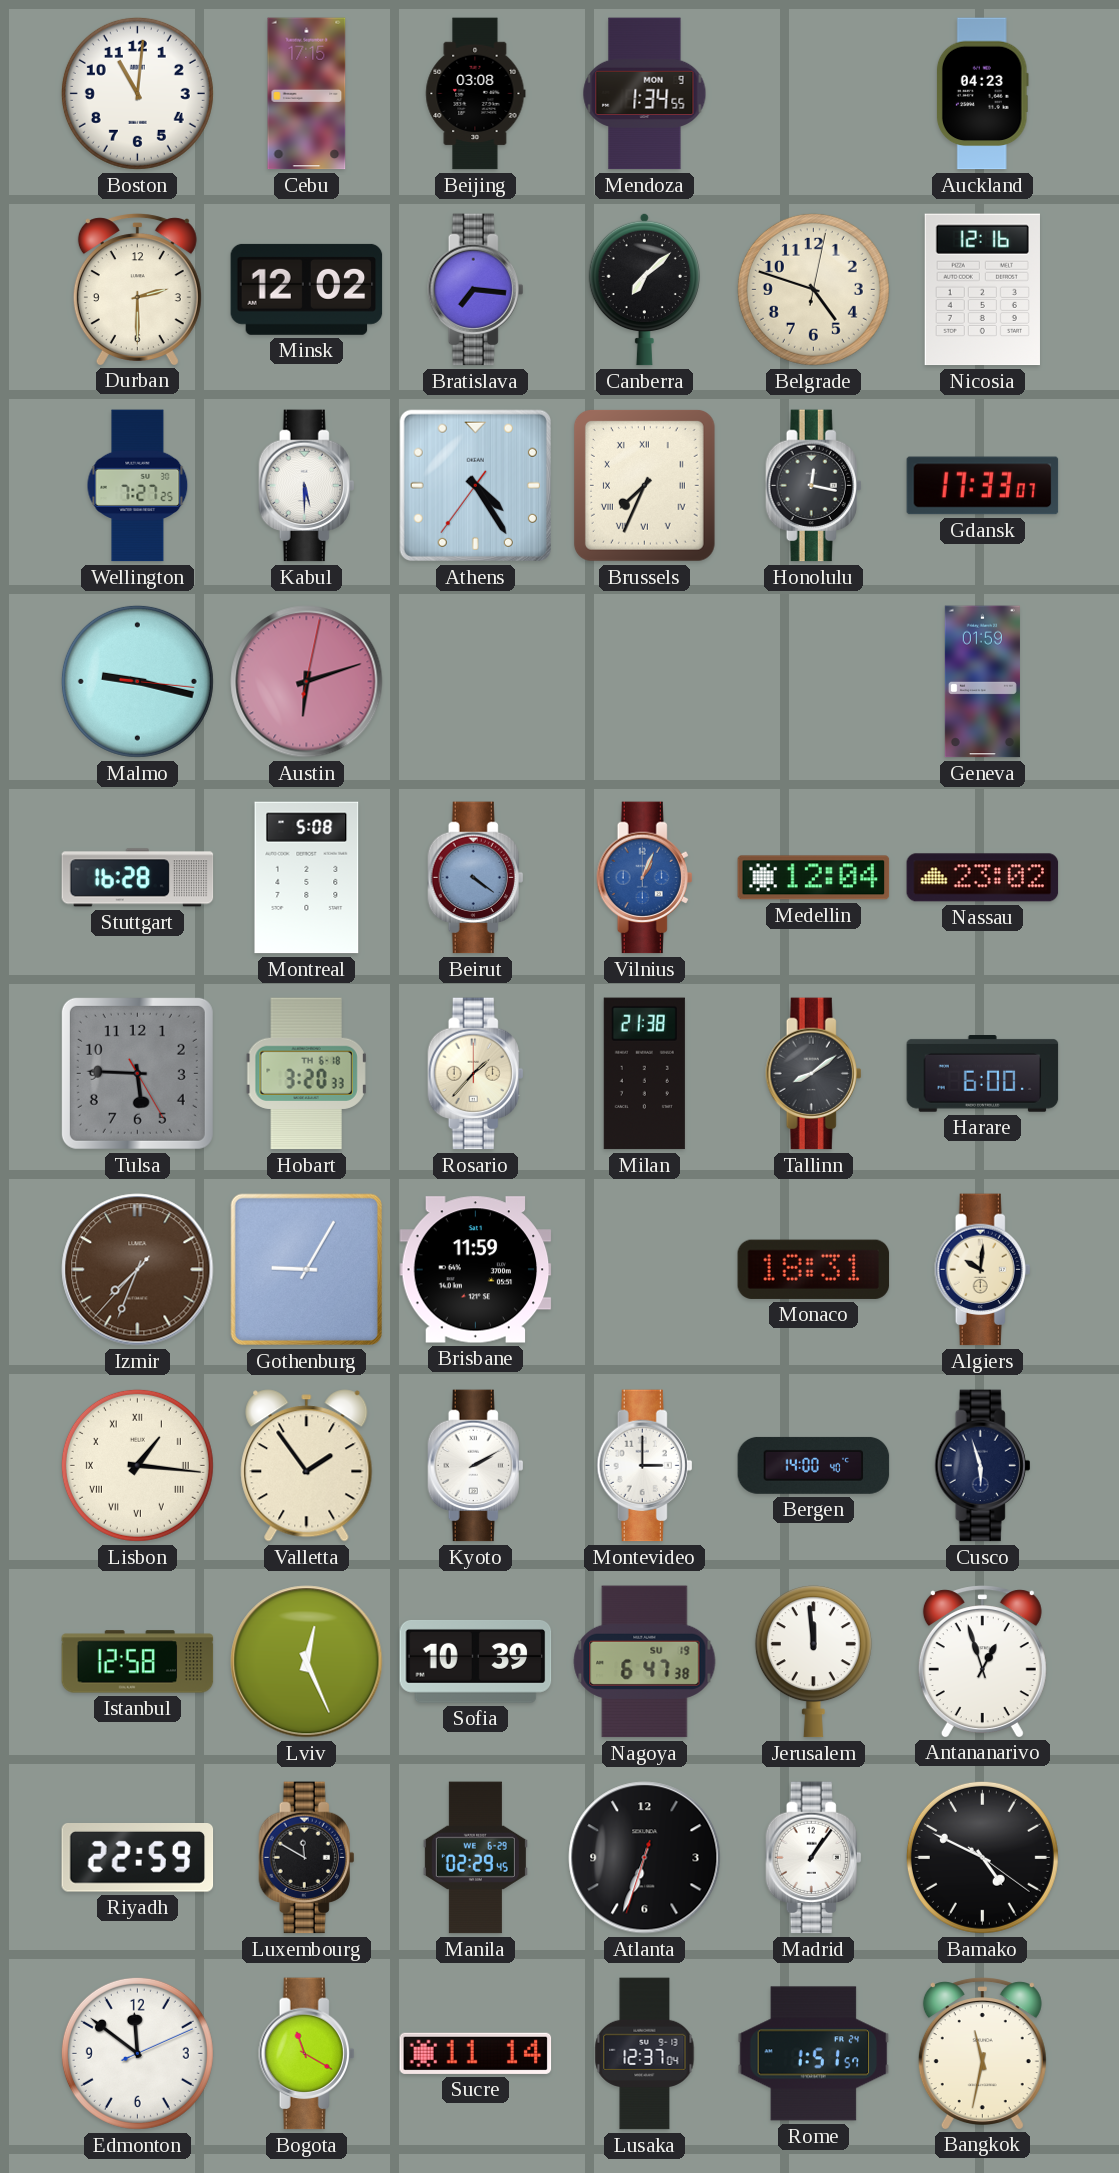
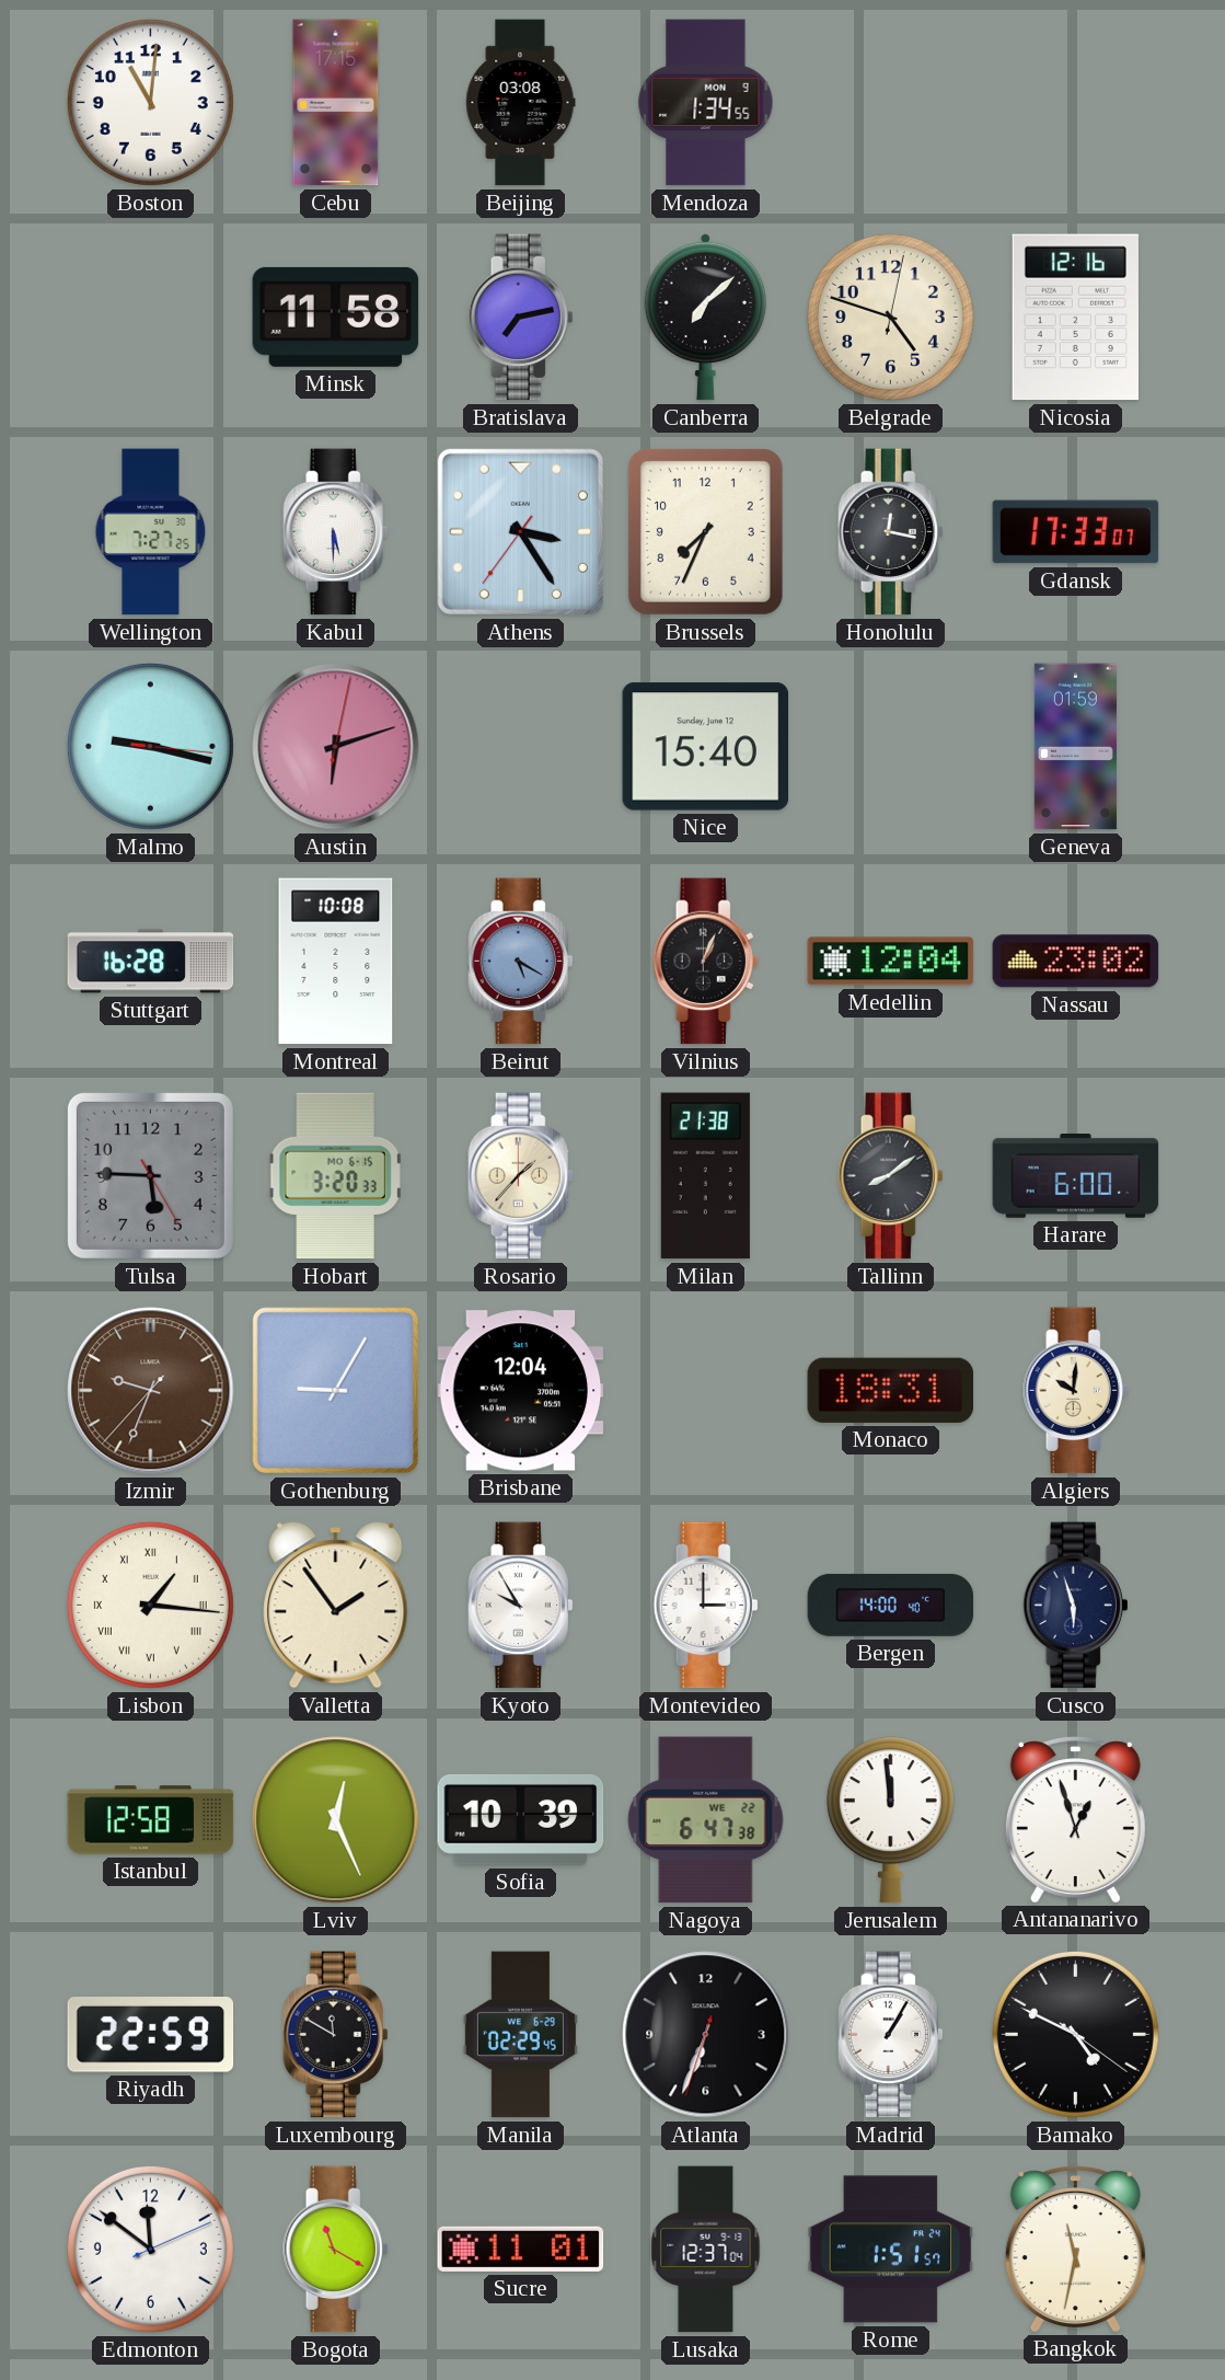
Auckland: 04:23 -> none (982, 94)
Durban: 2:30 -> none (137, 289)
Minsk: 12:02 -> 11:58 (336, 317)
Bratislava: 7:16 -> 7:13 (521, 318)
Athens: 4:24 -> 3:24 (520, 531)
Brussels numerals: Roman -> Arabic (705, 531)
Nice: none -> 15:40 (706, 747)
Montreal: 5:08 -> 10:08 (336, 962)
Beirut: 4:21 -> 5:20 (521, 962)
Vilnius dial: blue -> black (706, 962)
Hobart date: TH 6-18 -> MO 6-15 (335, 1176)
Izmir: 7:33 -> 9:33 (151, 1391)
Brisbane: 11:59 -> 12:04 (521, 1391)
Kyoto: 2:10 -> 9:55 (521, 1606)
Nagoya date: SU 19 -> WE 22 (706, 1820)
Madrid: 1:06 -> 1:05 (891, 2035)
Sucre: 11:14 -> 11:01 (521, 2249)
